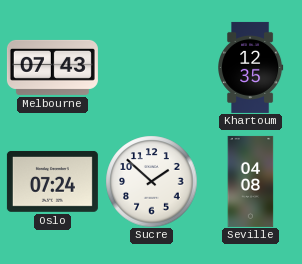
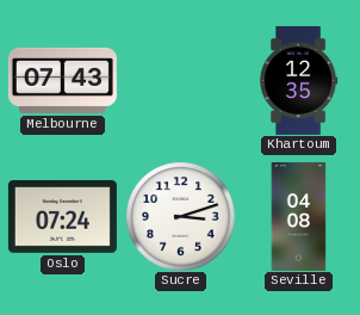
Sucre: 1:52 -> 3:12 (180, 216)
